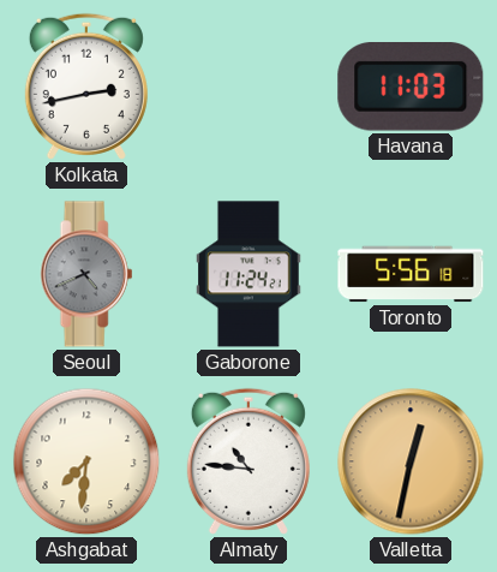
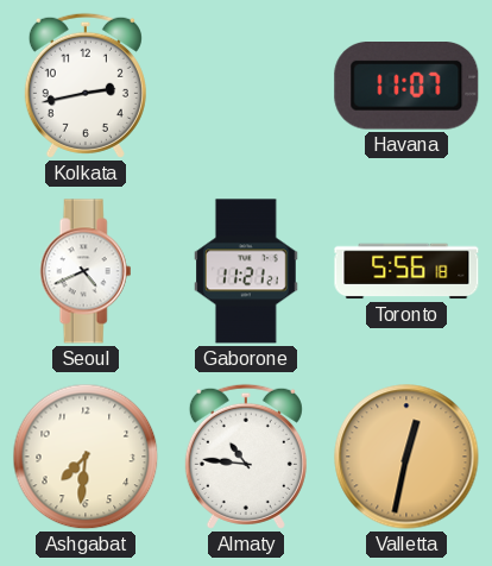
Havana: 11:03 -> 11:07 (406, 87)
Seoul dial: grey -> white (86, 271)
Gaborone: 11:24 -> 11:21 (247, 271)
